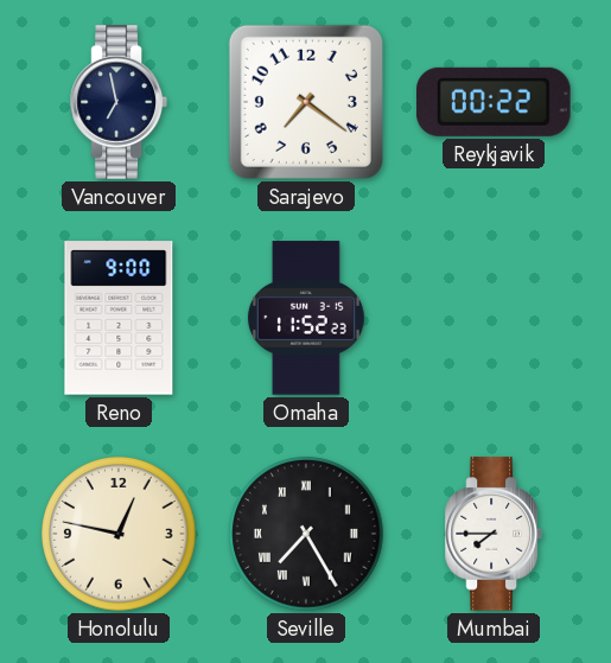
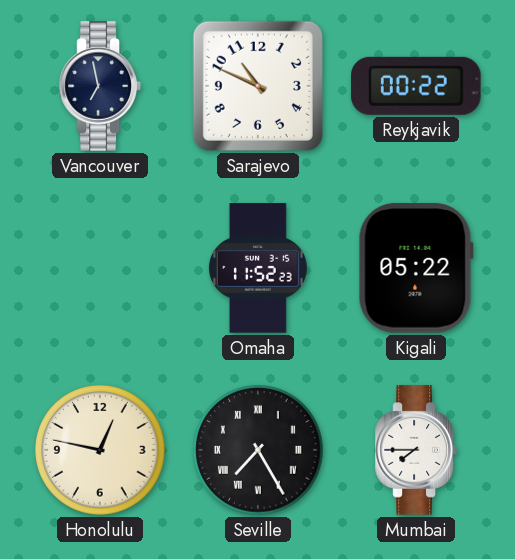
Sarajevo: 7:21 -> 10:49 (258, 86)
Reno: 9:00 -> none (119, 318)
Kigali: none -> 05:22 (416, 268)
